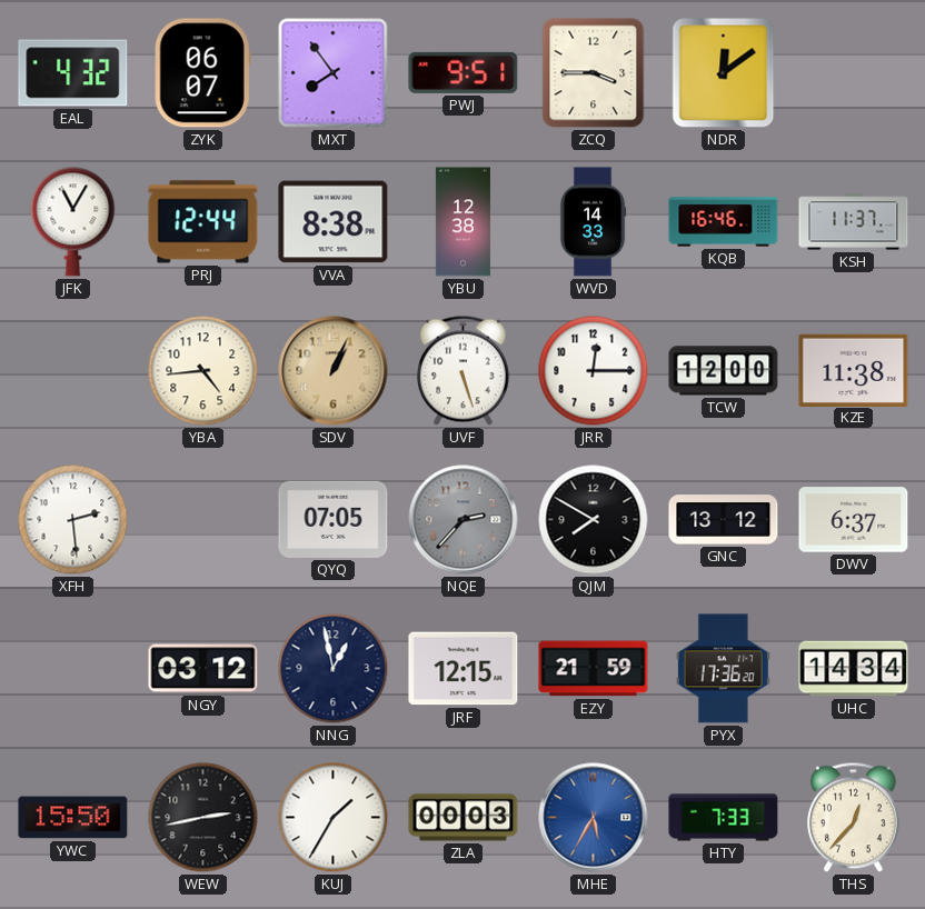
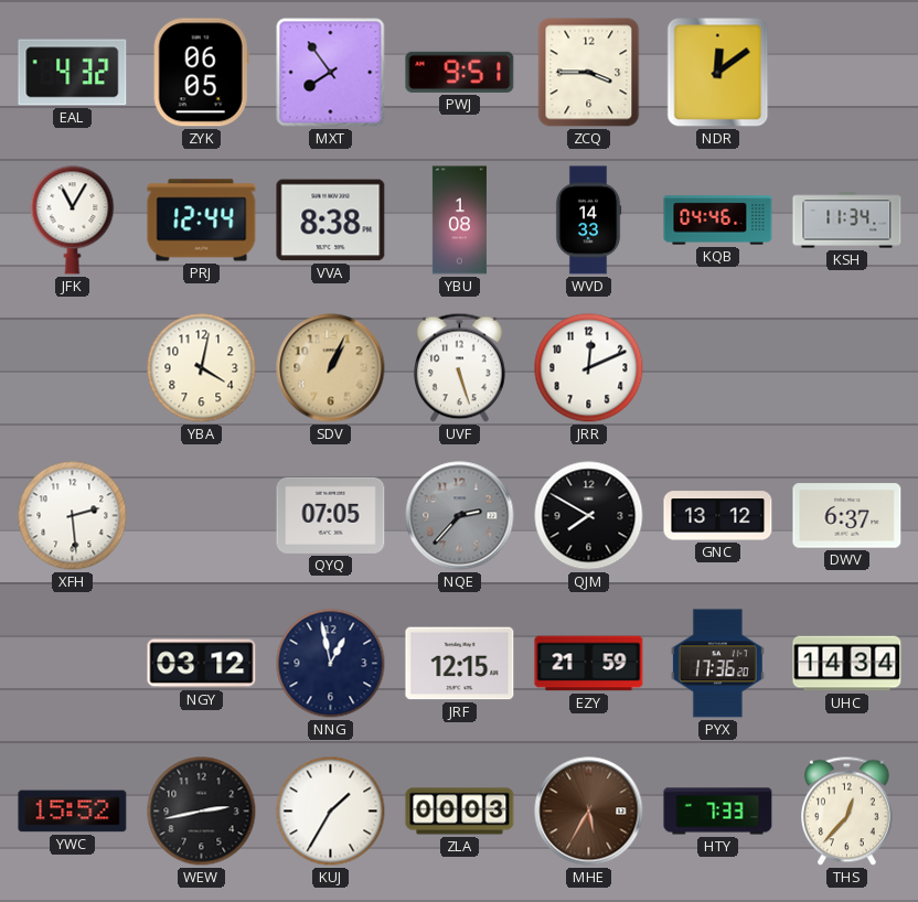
ZYK: 06:07 -> 06:05 (201, 73)
YBU: 12:38 -> 1:08 (459, 221)
KQB: 16:46 -> 04:46 (718, 221)
KSH: 11:37 -> 11:34 (847, 221)
YBA: 4:44 -> 4:02 (202, 368)
JRR: 12:15 -> 12:11 (589, 368)
TCW: 12:00 -> none (724, 371)
KZE: 11:38 -> none (854, 370)
YWC: 15:50 -> 15:52 (73, 812)
MHE dial: blue -> brown (589, 812)
